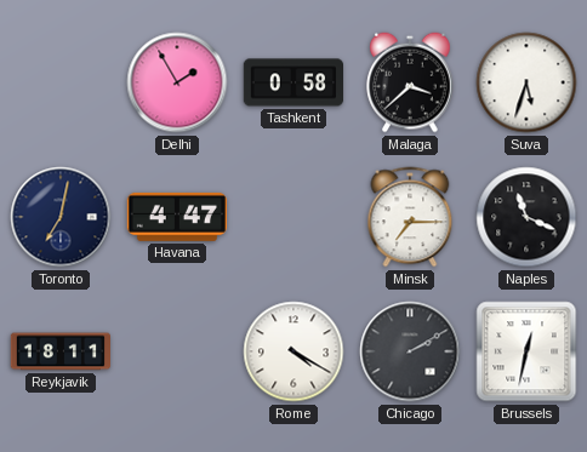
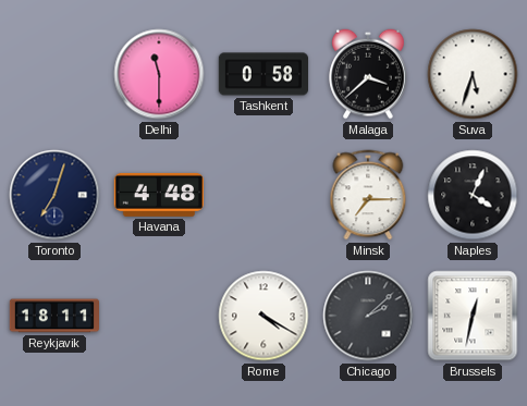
Delhi: 1:55 -> 11:30 (159, 74)
Toronto: 7:02 -> 7:03 (54, 195)
Havana: 4:47 -> 4:48 (159, 195)
Naples: 11:19 -> 4:04 (473, 195)
Chicago: 2:10 -> 2:08 (368, 316)
